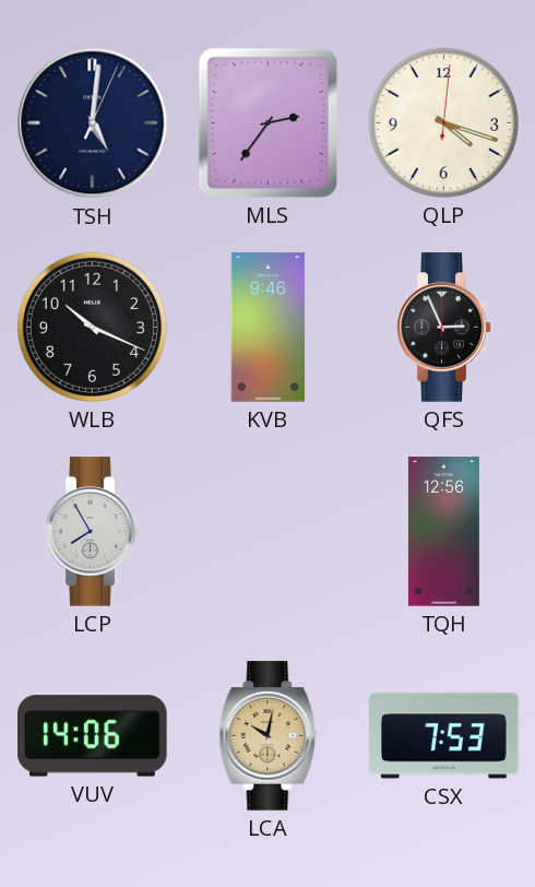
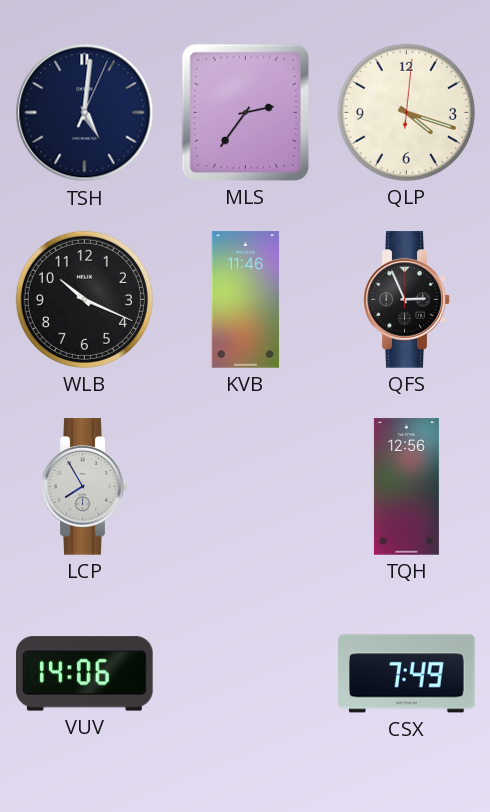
KVB: 9:46 -> 11:46 (246, 300)
LCA: 10:02 -> none (269, 736)
CSX: 7:53 -> 7:49 (407, 674)
